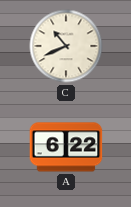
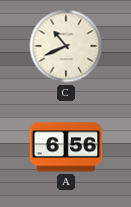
A: 6:22 -> 6:56 (66, 147)
